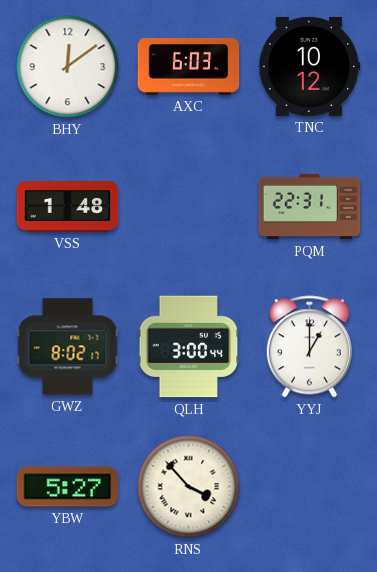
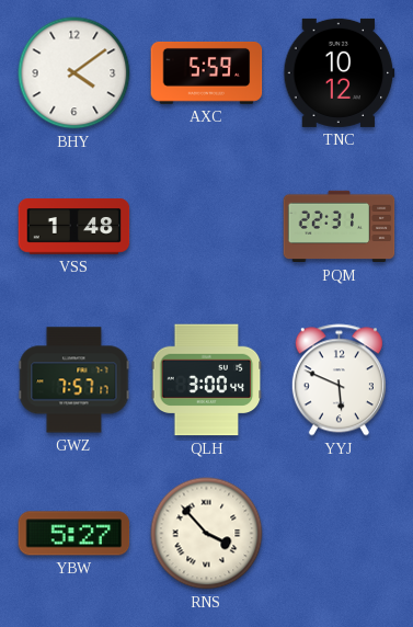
BHY: 12:09 -> 4:09 (74, 73)
AXC: 6:03 -> 5:59 (207, 72)
GWZ: 8:02 -> 7:57 (74, 380)
YYJ: 1:00 -> 5:49 (339, 380)
